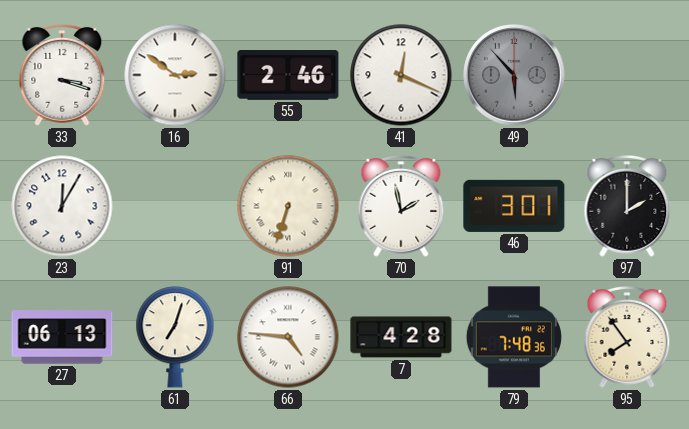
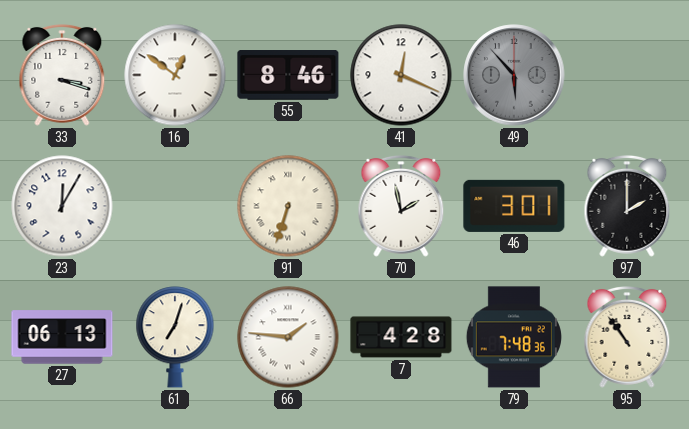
16: 2:51 -> 12:51 (175, 75)
55: 2:46 -> 8:46 (288, 76)
66: 4:46 -> 1:46 (288, 337)
95: 7:54 -> 10:54 (627, 338)
